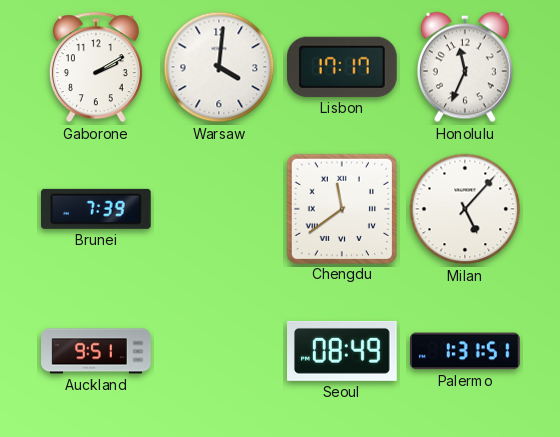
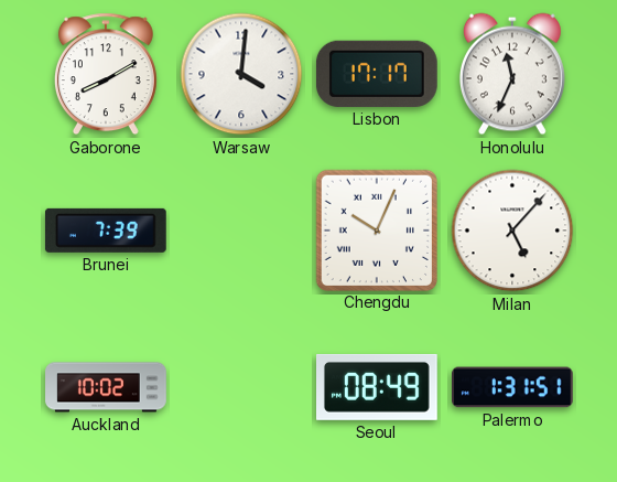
Gaborone: 2:10 -> 8:10 (106, 74)
Chengdu: 11:39 -> 10:04 (376, 229)
Auckland: 9:51 -> 10:02 (106, 387)
